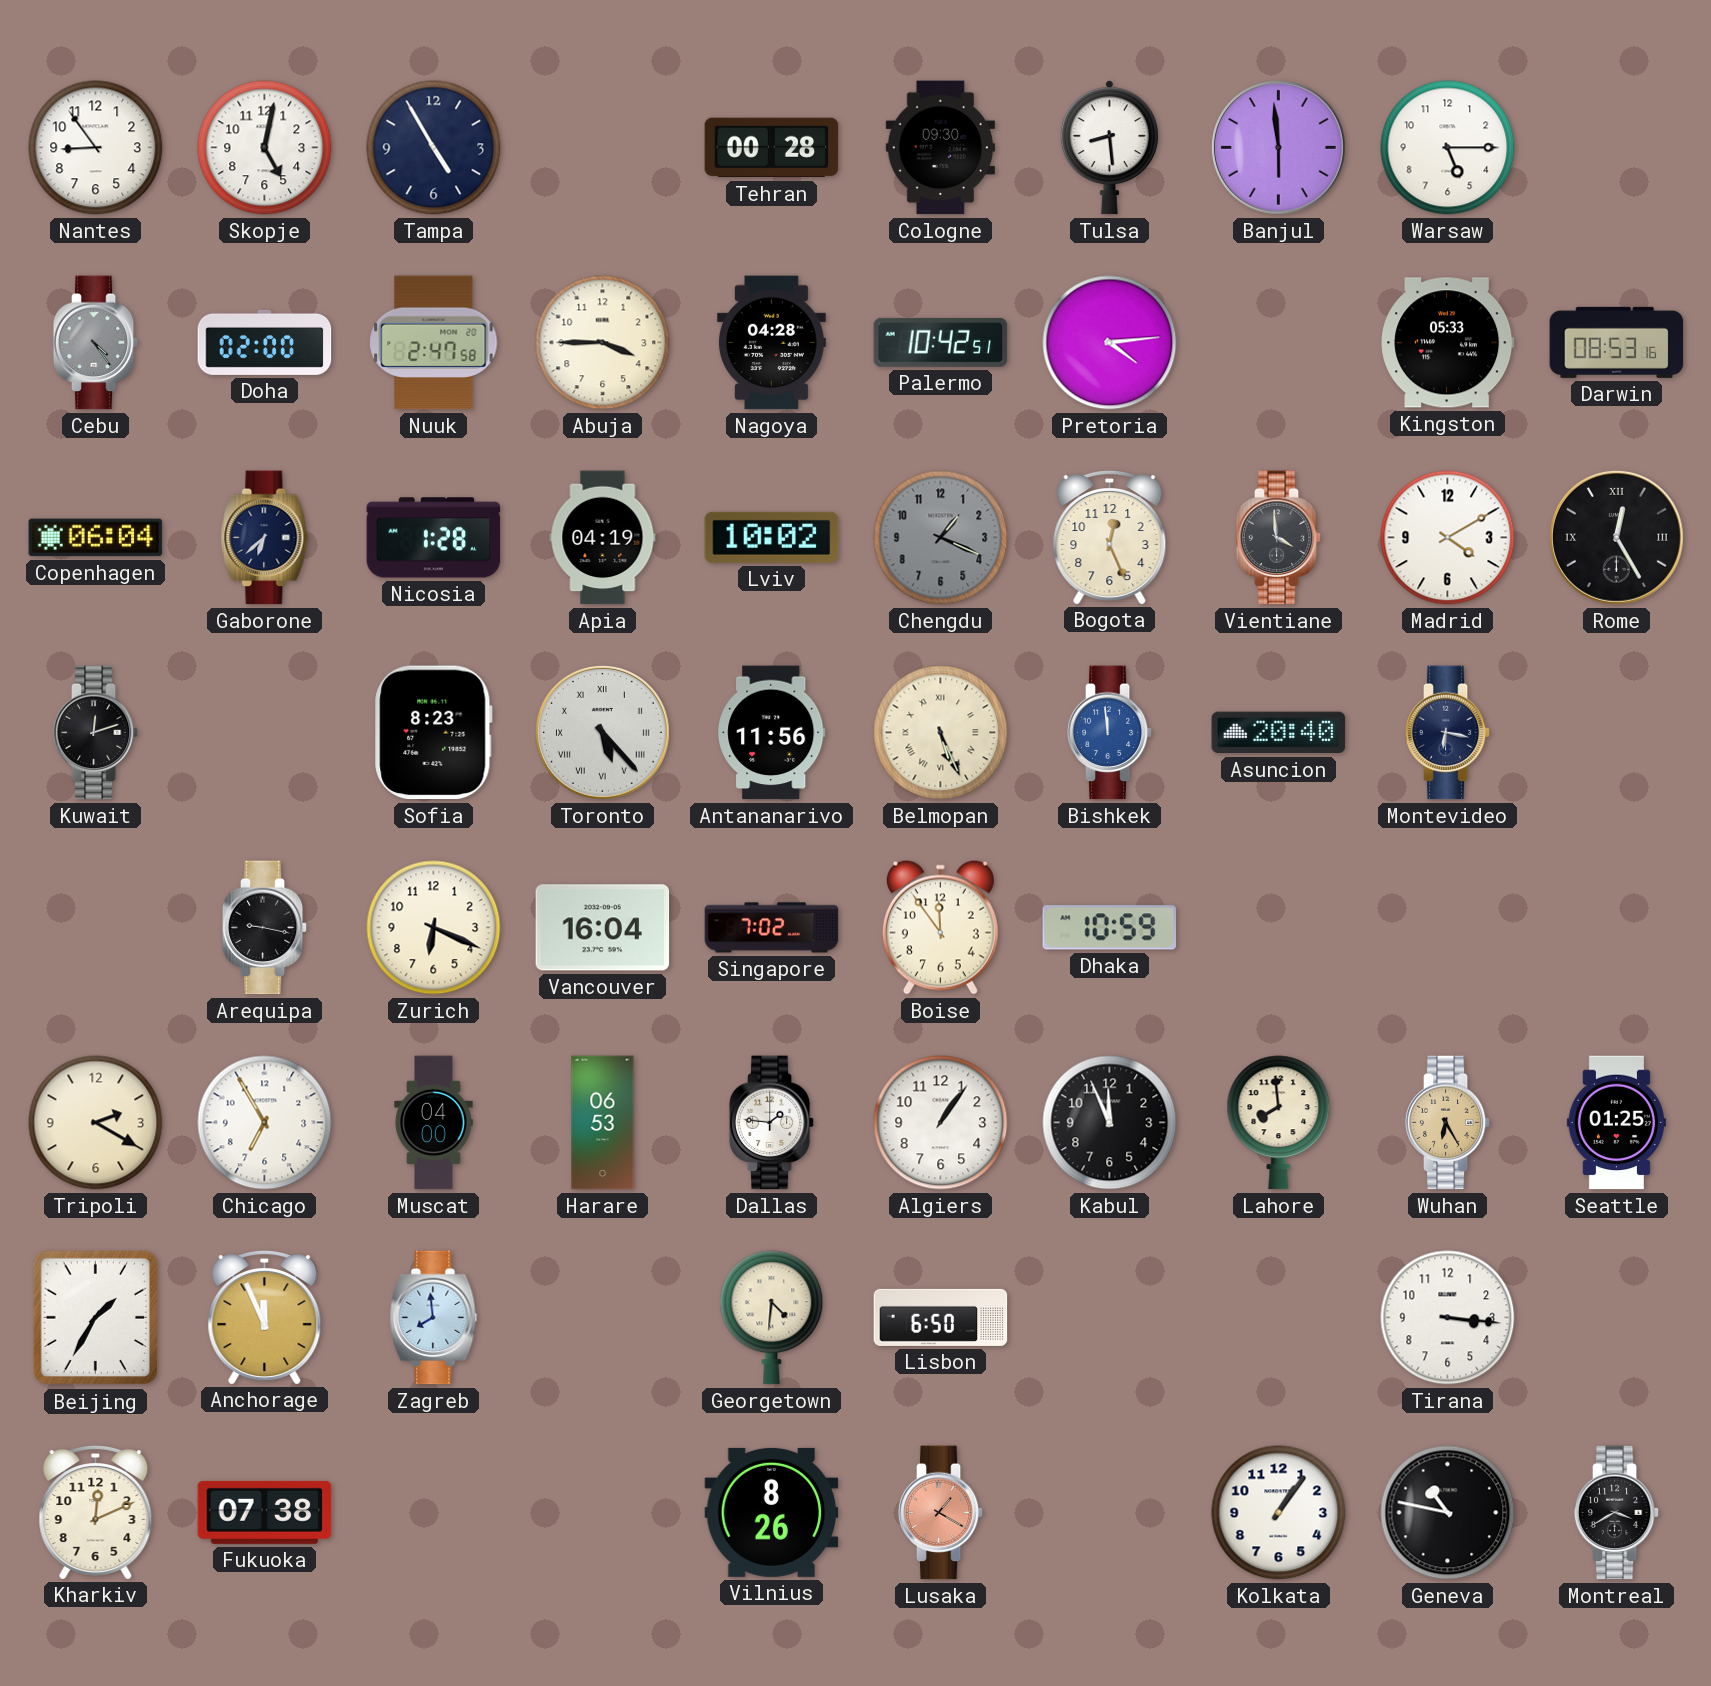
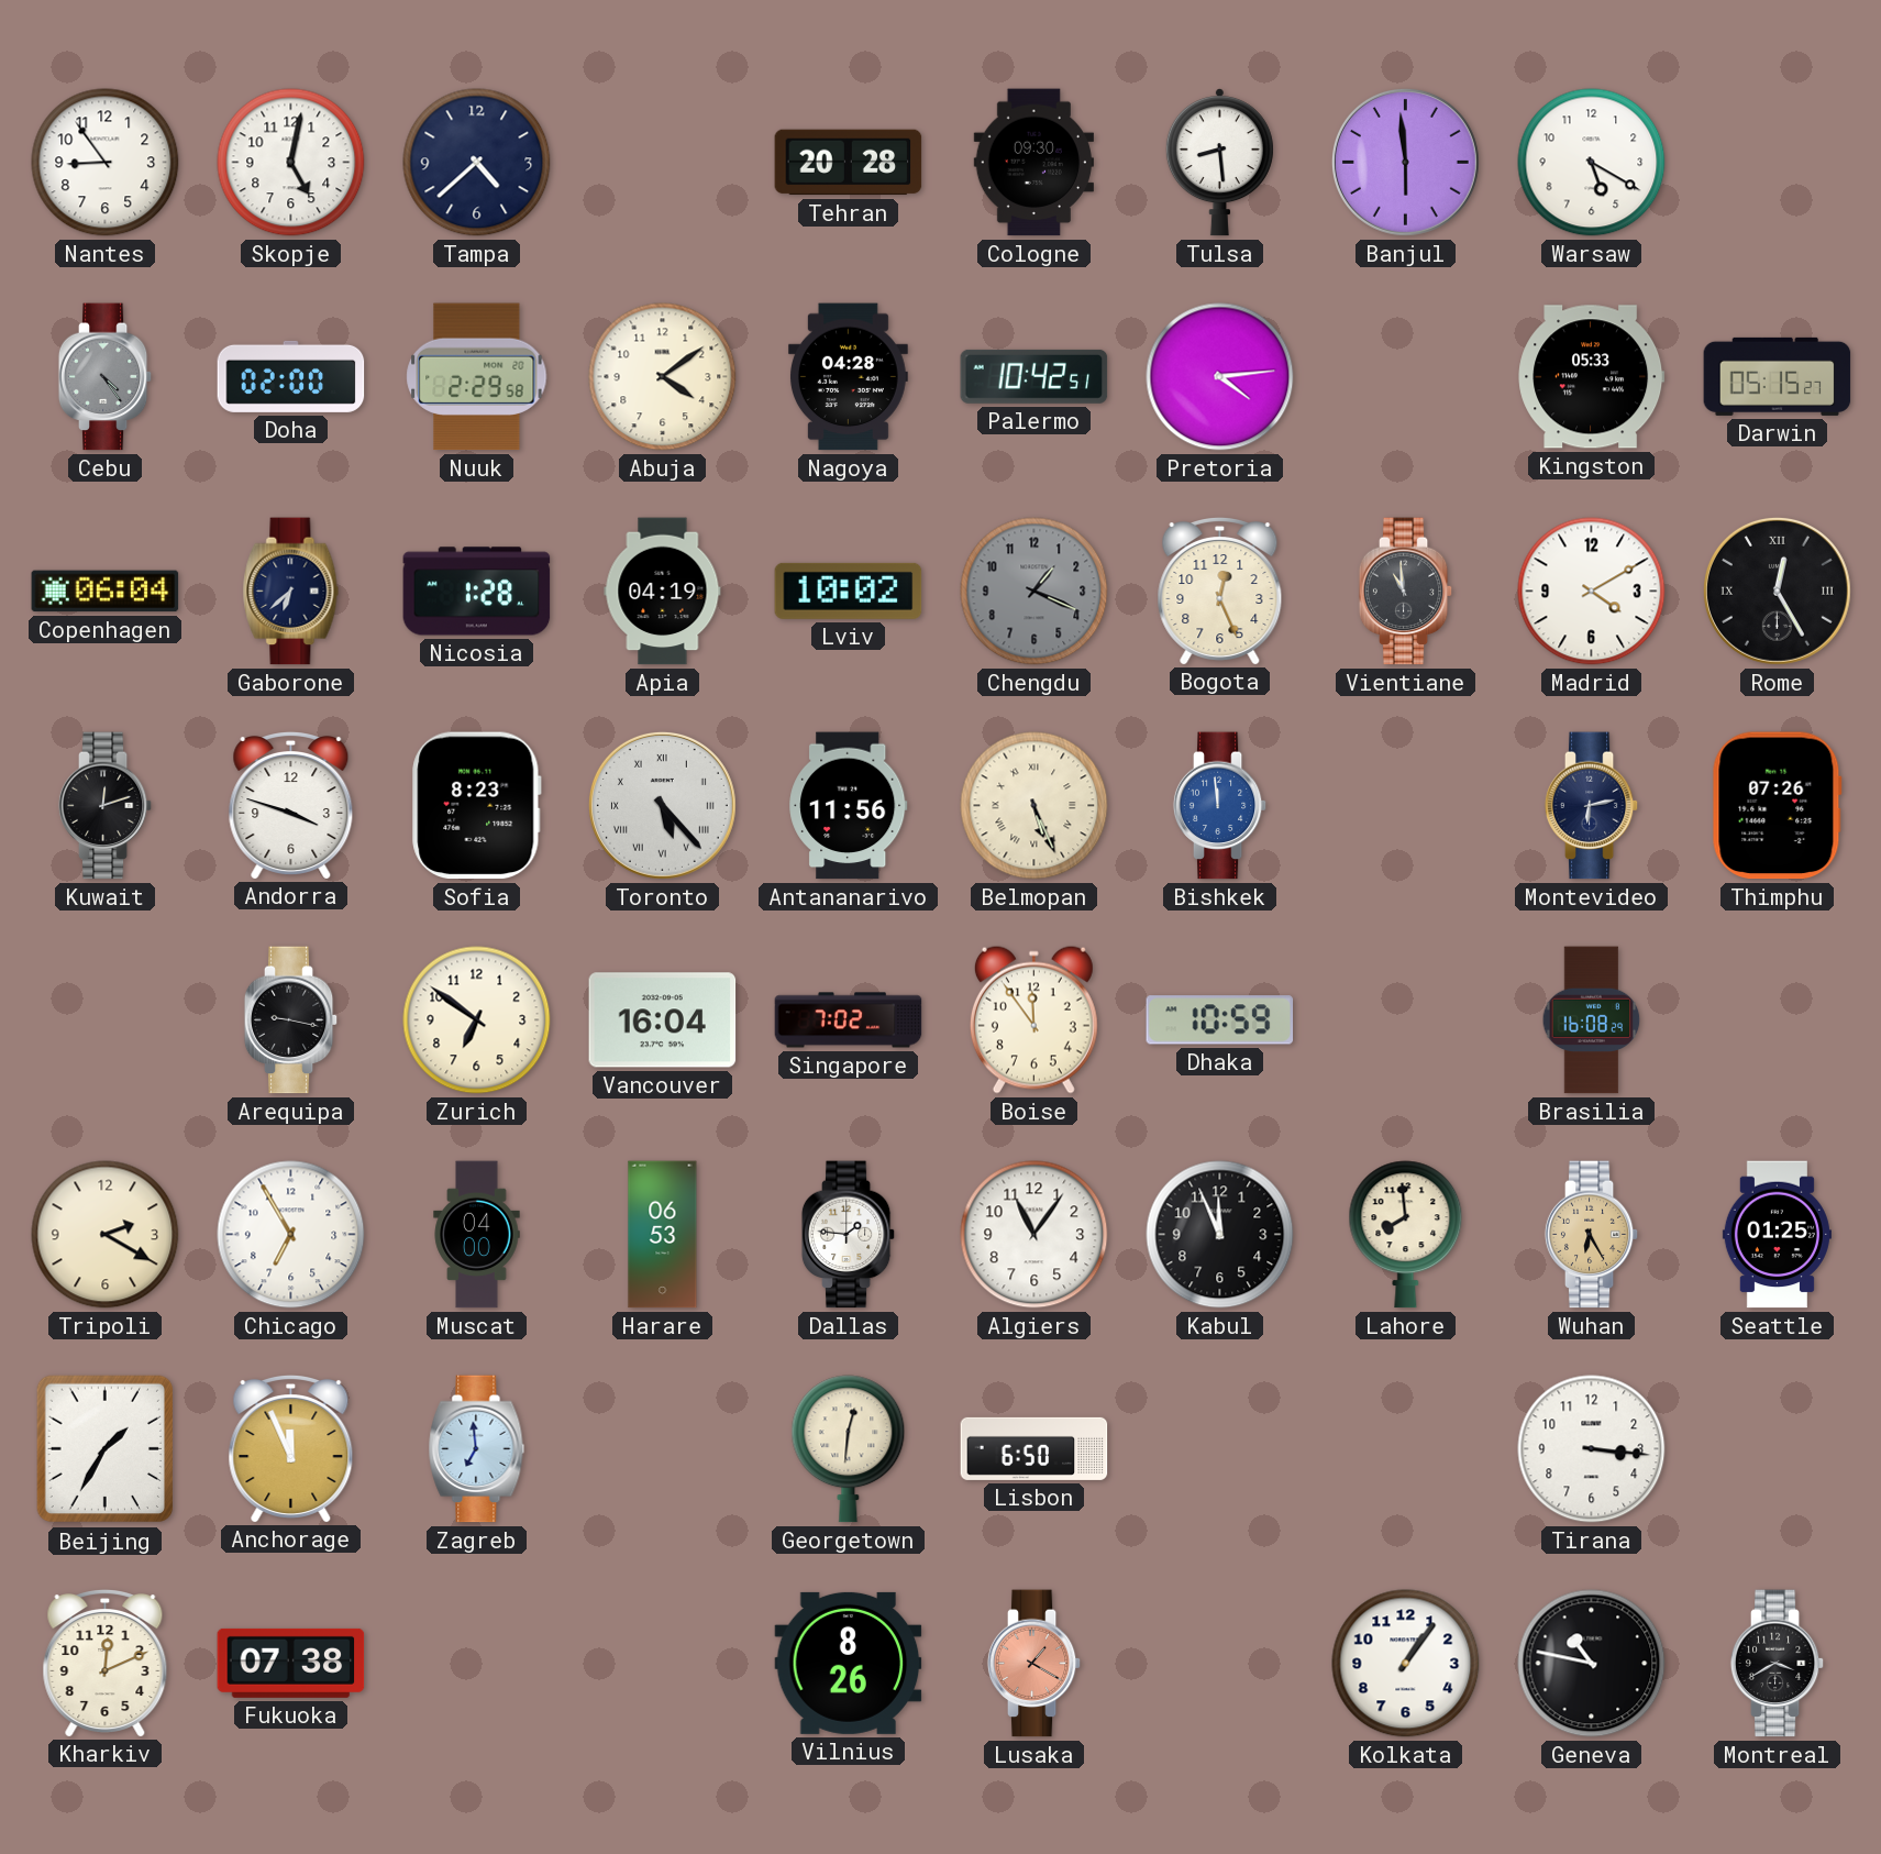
Tampa: 4:55 -> 4:38 (477, 163)
Tehran: 00:28 -> 20:28 (849, 163)
Warsaw: 5:15 -> 5:20 (1592, 163)
Nuuk: 2:47 -> 2:29 (477, 377)
Abuja: 3:45 -> 4:09 (663, 377)
Darwin: 08:53 -> 05:15 (1778, 376)
Vientiane: 3:59 -> 10:59 (1406, 592)
Andorra: none -> 3:48 (291, 806)
Asuncion: 20:40 -> none (1279, 733)
Montevideo: 6:17 -> 6:13 (1592, 806)
Thimphu: none -> 07:26 (1777, 806)
Zurich: 6:19 -> 6:51 (477, 1020)
Brasilia: none -> 16:08 (1592, 1020)
Algiers: 1:06 -> 11:06 (1034, 1235)
Zagreb: 7:59 -> 6:59 (477, 1449)
Georgetown: 4:31 -> 12:31 (849, 1449)
